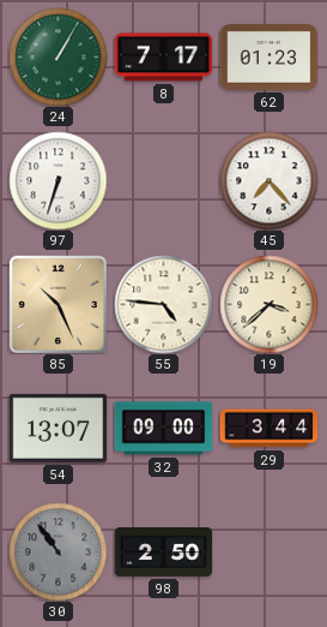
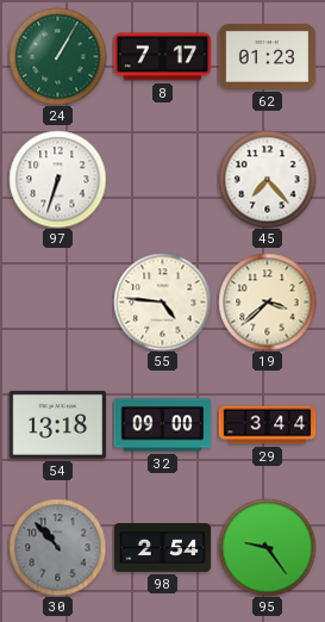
85: 10:26 -> none (57, 304)
54: 13:07 -> 13:18 (57, 424)
30: 10:54 -> 10:53 (57, 547)
98: 2:50 -> 2:54 (162, 548)
95: none -> 9:24 (267, 547)
